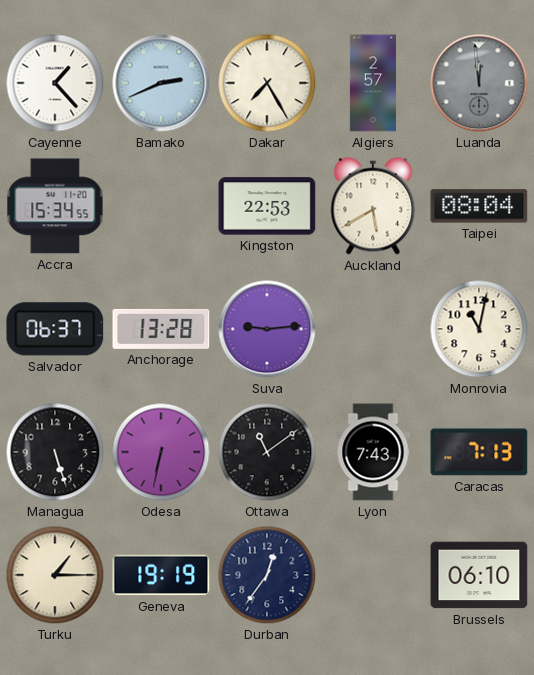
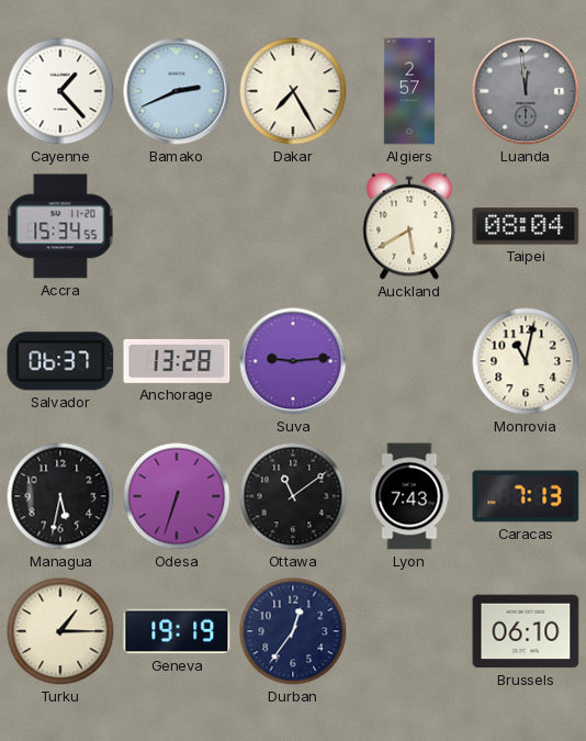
Kingston: 22:53 -> none (267, 206)
Managua: 5:27 -> 5:32 (60, 496)
Odesa: 6:32 -> 6:33 (177, 496)
